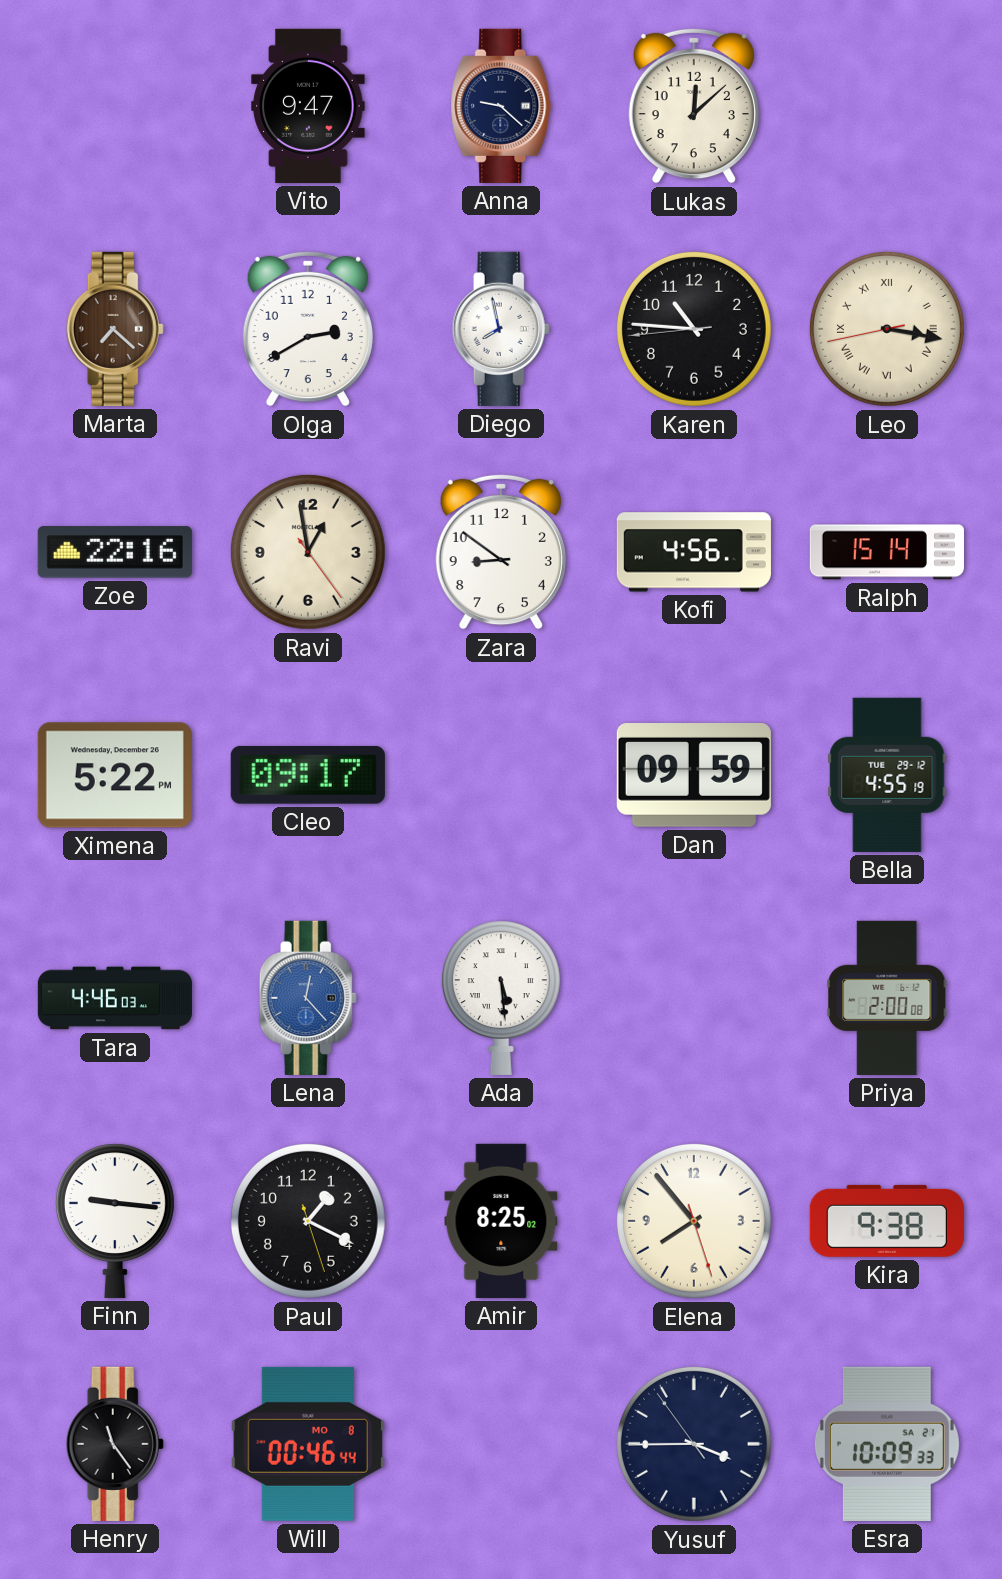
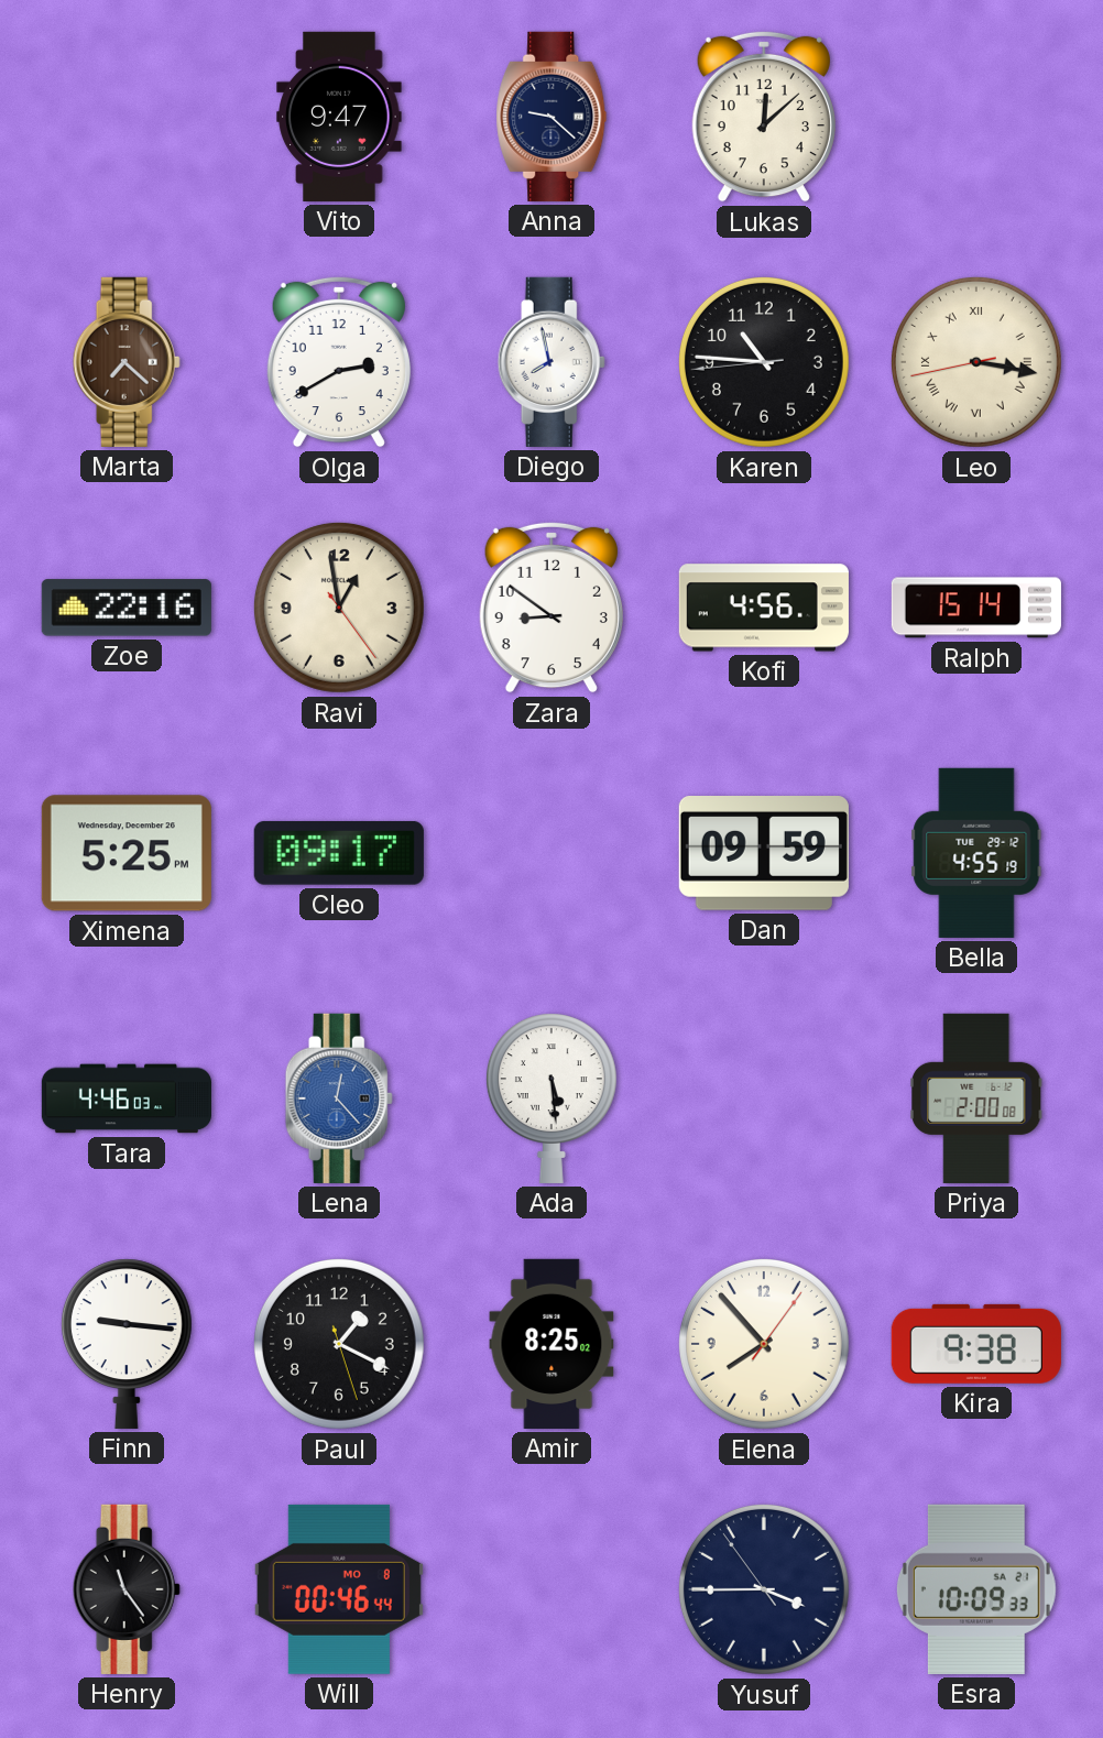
Ximena: 5:22 -> 5:25 (127, 853)
Elena: 7:53:27 -> 7:53:06 (764, 1344)
